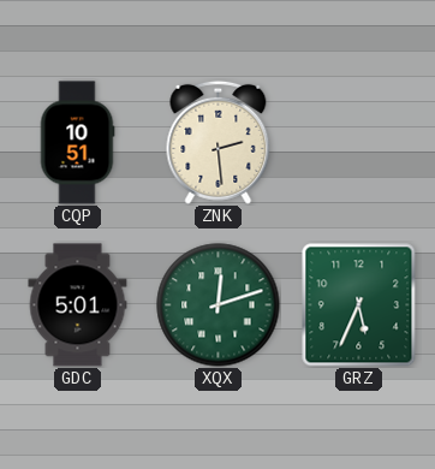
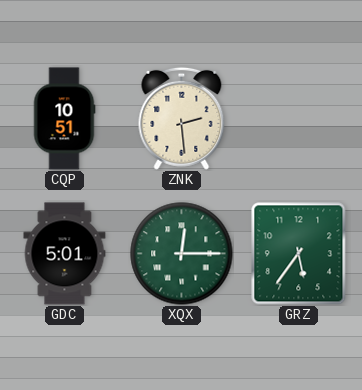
XQX: 12:12 -> 12:15 (182, 254)
GRZ: 5:34 -> 5:36 (299, 254)
